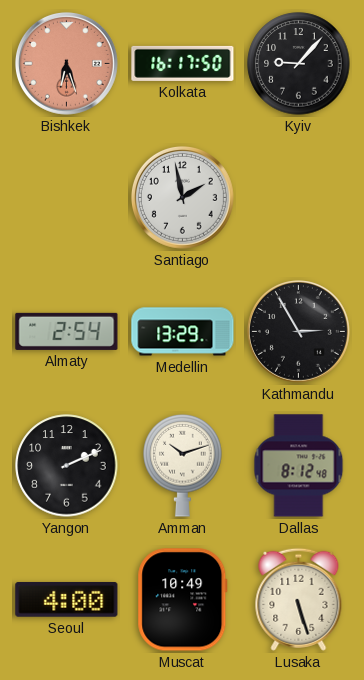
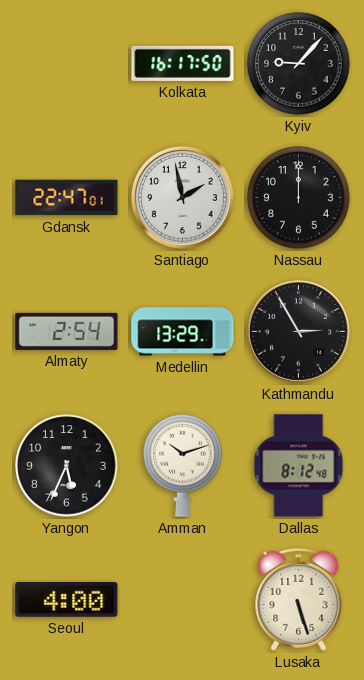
Bishkek: 6:27 -> none (66, 63)
Gdansk: none -> 22:47 (67, 198)
Nassau: none -> 12:00 (299, 198)
Yangon: 2:11 -> 5:34 (67, 466)
Muscat: 10:49 -> none (183, 600)
